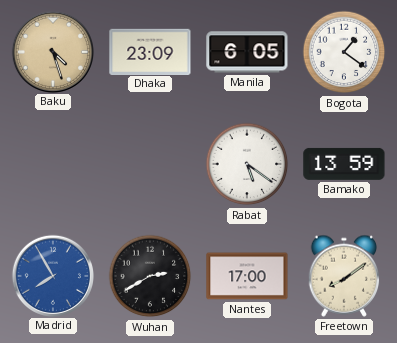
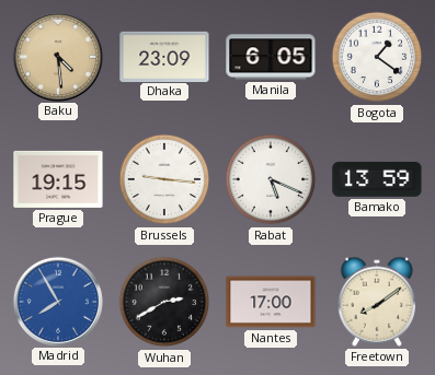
Baku: 4:27 -> 4:29 (57, 56)
Prague: none -> 19:15 (58, 179)
Brussels: none -> 9:16 (164, 179)
Rabat: 5:21 -> 5:19 (271, 179)
